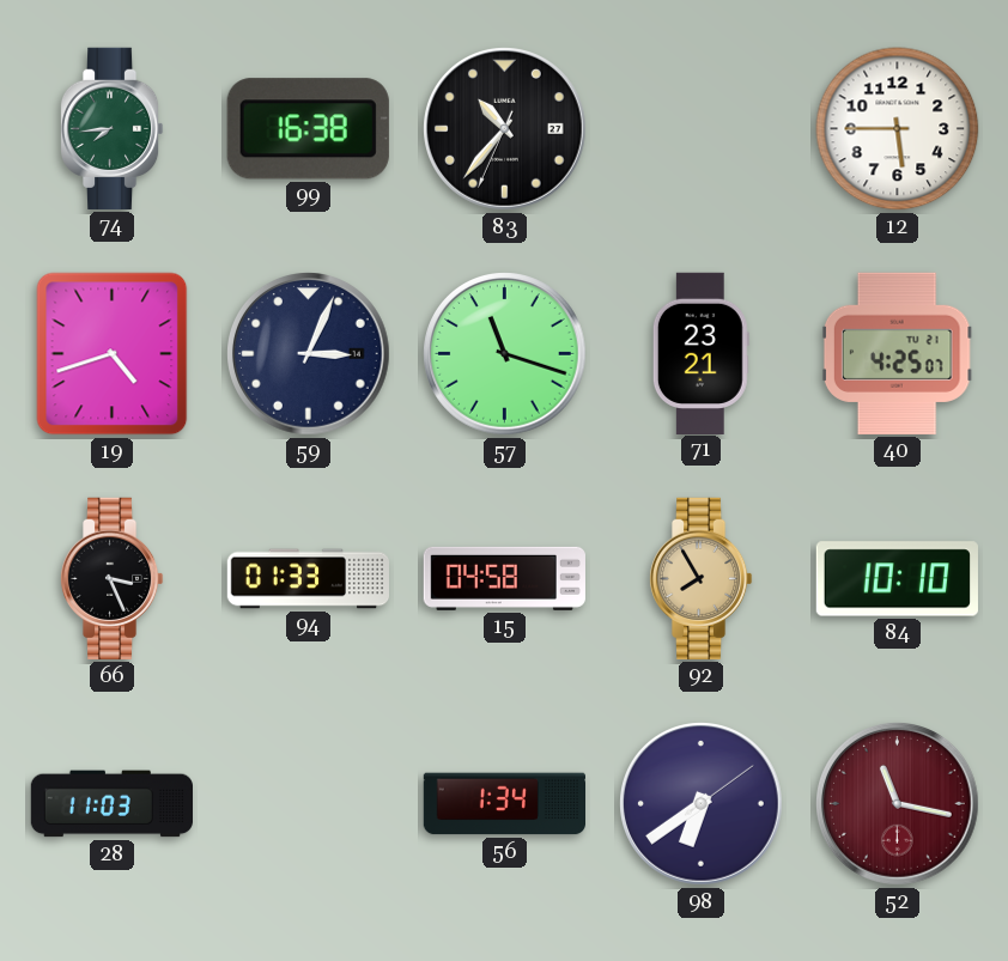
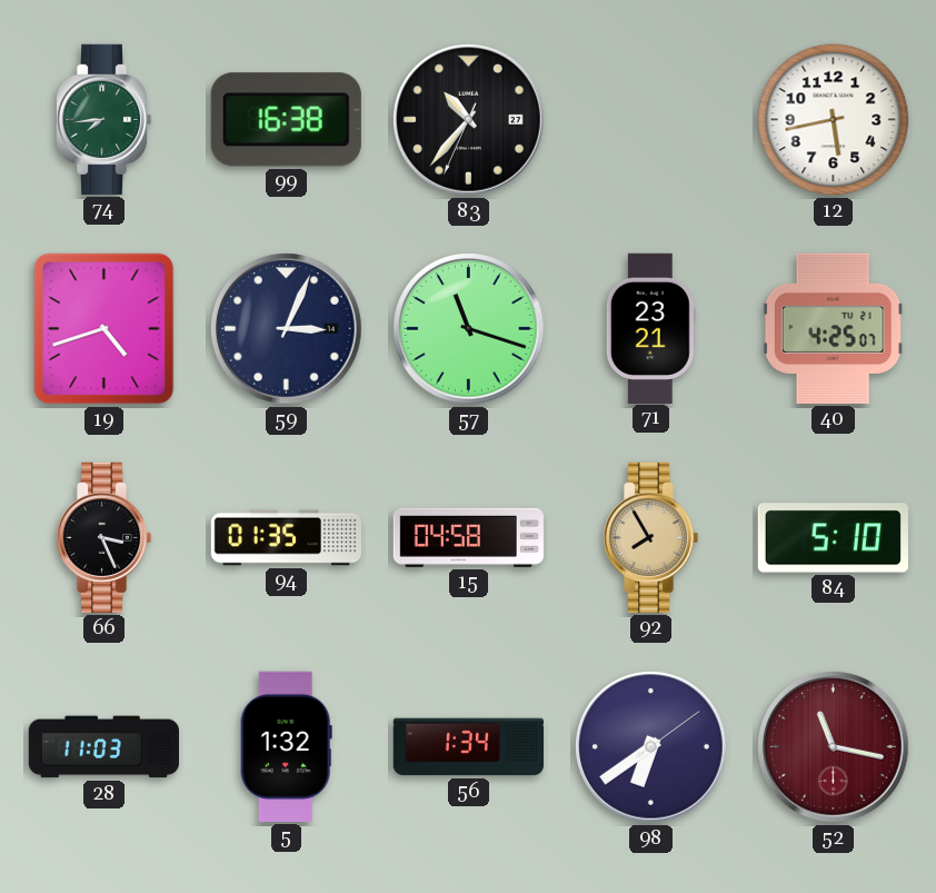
12: 5:45 -> 5:43 (834, 120)
94: 01:33 -> 01:35 (287, 538)
84: 10:10 -> 5:10 (833, 538)
5: none -> 1:32 (286, 746)
